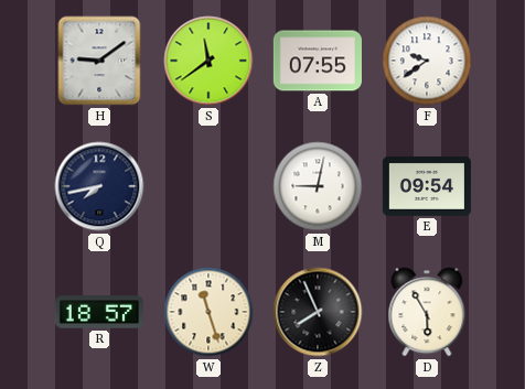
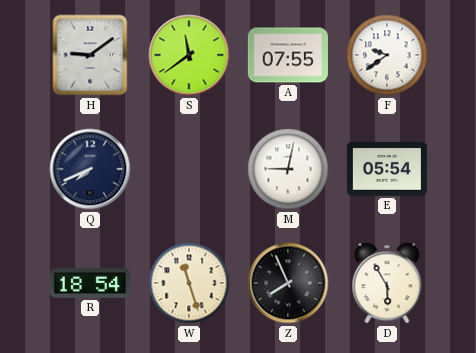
Q: 7:43 -> 7:41 (90, 169)
E: 09:54 -> 05:54 (387, 169)
R: 18:57 -> 18:54 (90, 283)
